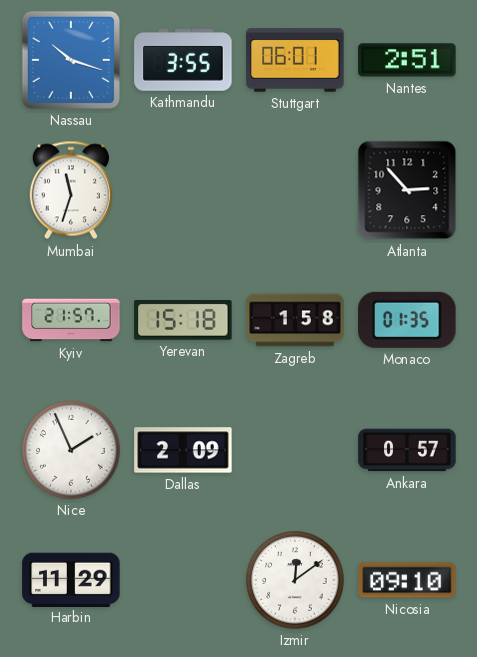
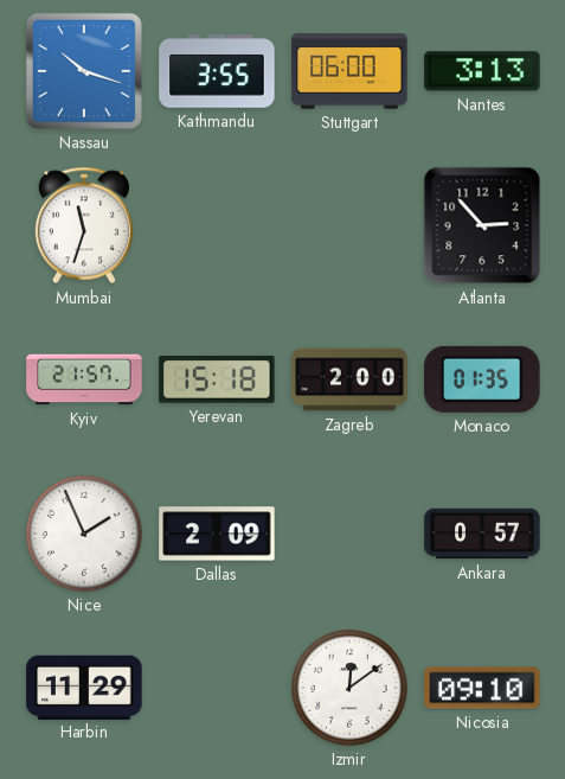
Stuttgart: 06:01 -> 06:00 (349, 71)
Nantes: 2:51 -> 3:13 (482, 71)
Zagreb: 1:58 -> 2:00 (349, 379)
